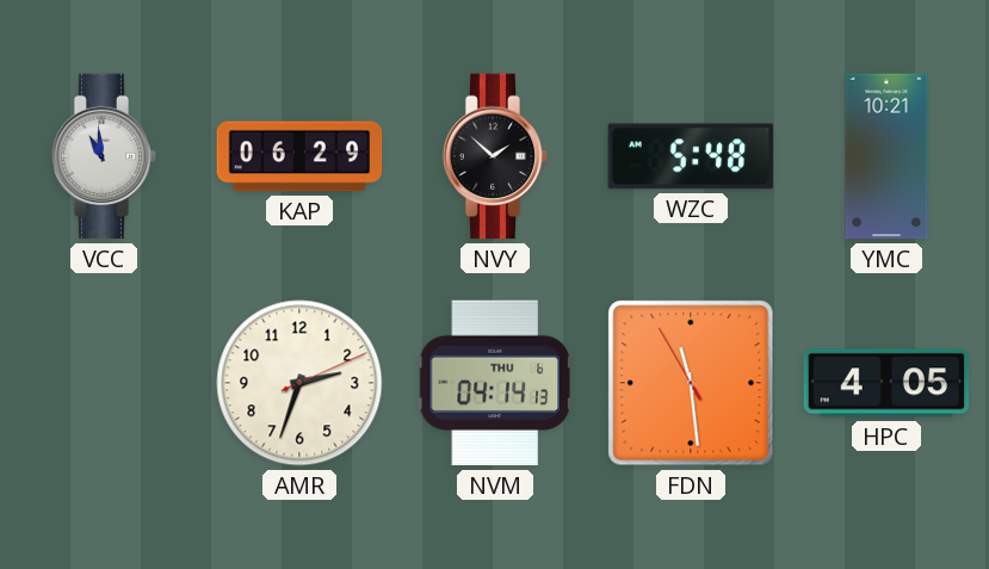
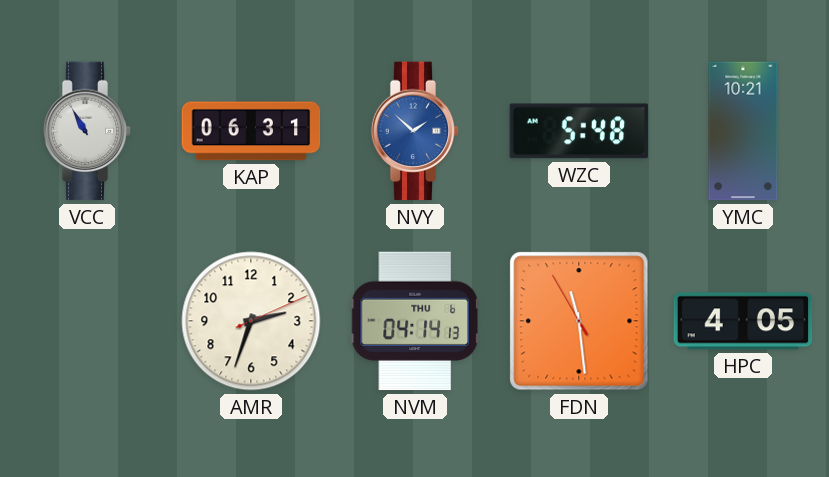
VCC: 10:59 -> 10:55 (87, 131)
KAP: 06:29 -> 06:31 (251, 131)
NVY dial: black -> blue (415, 131)
